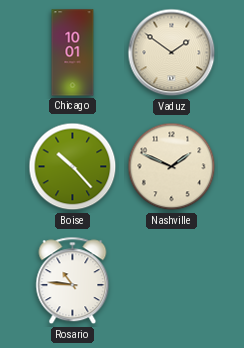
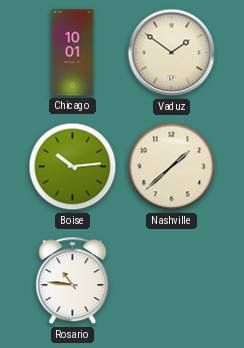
Boise: 10:23 -> 10:14 (73, 167)
Nashville: 1:49 -> 1:38 (172, 167)
